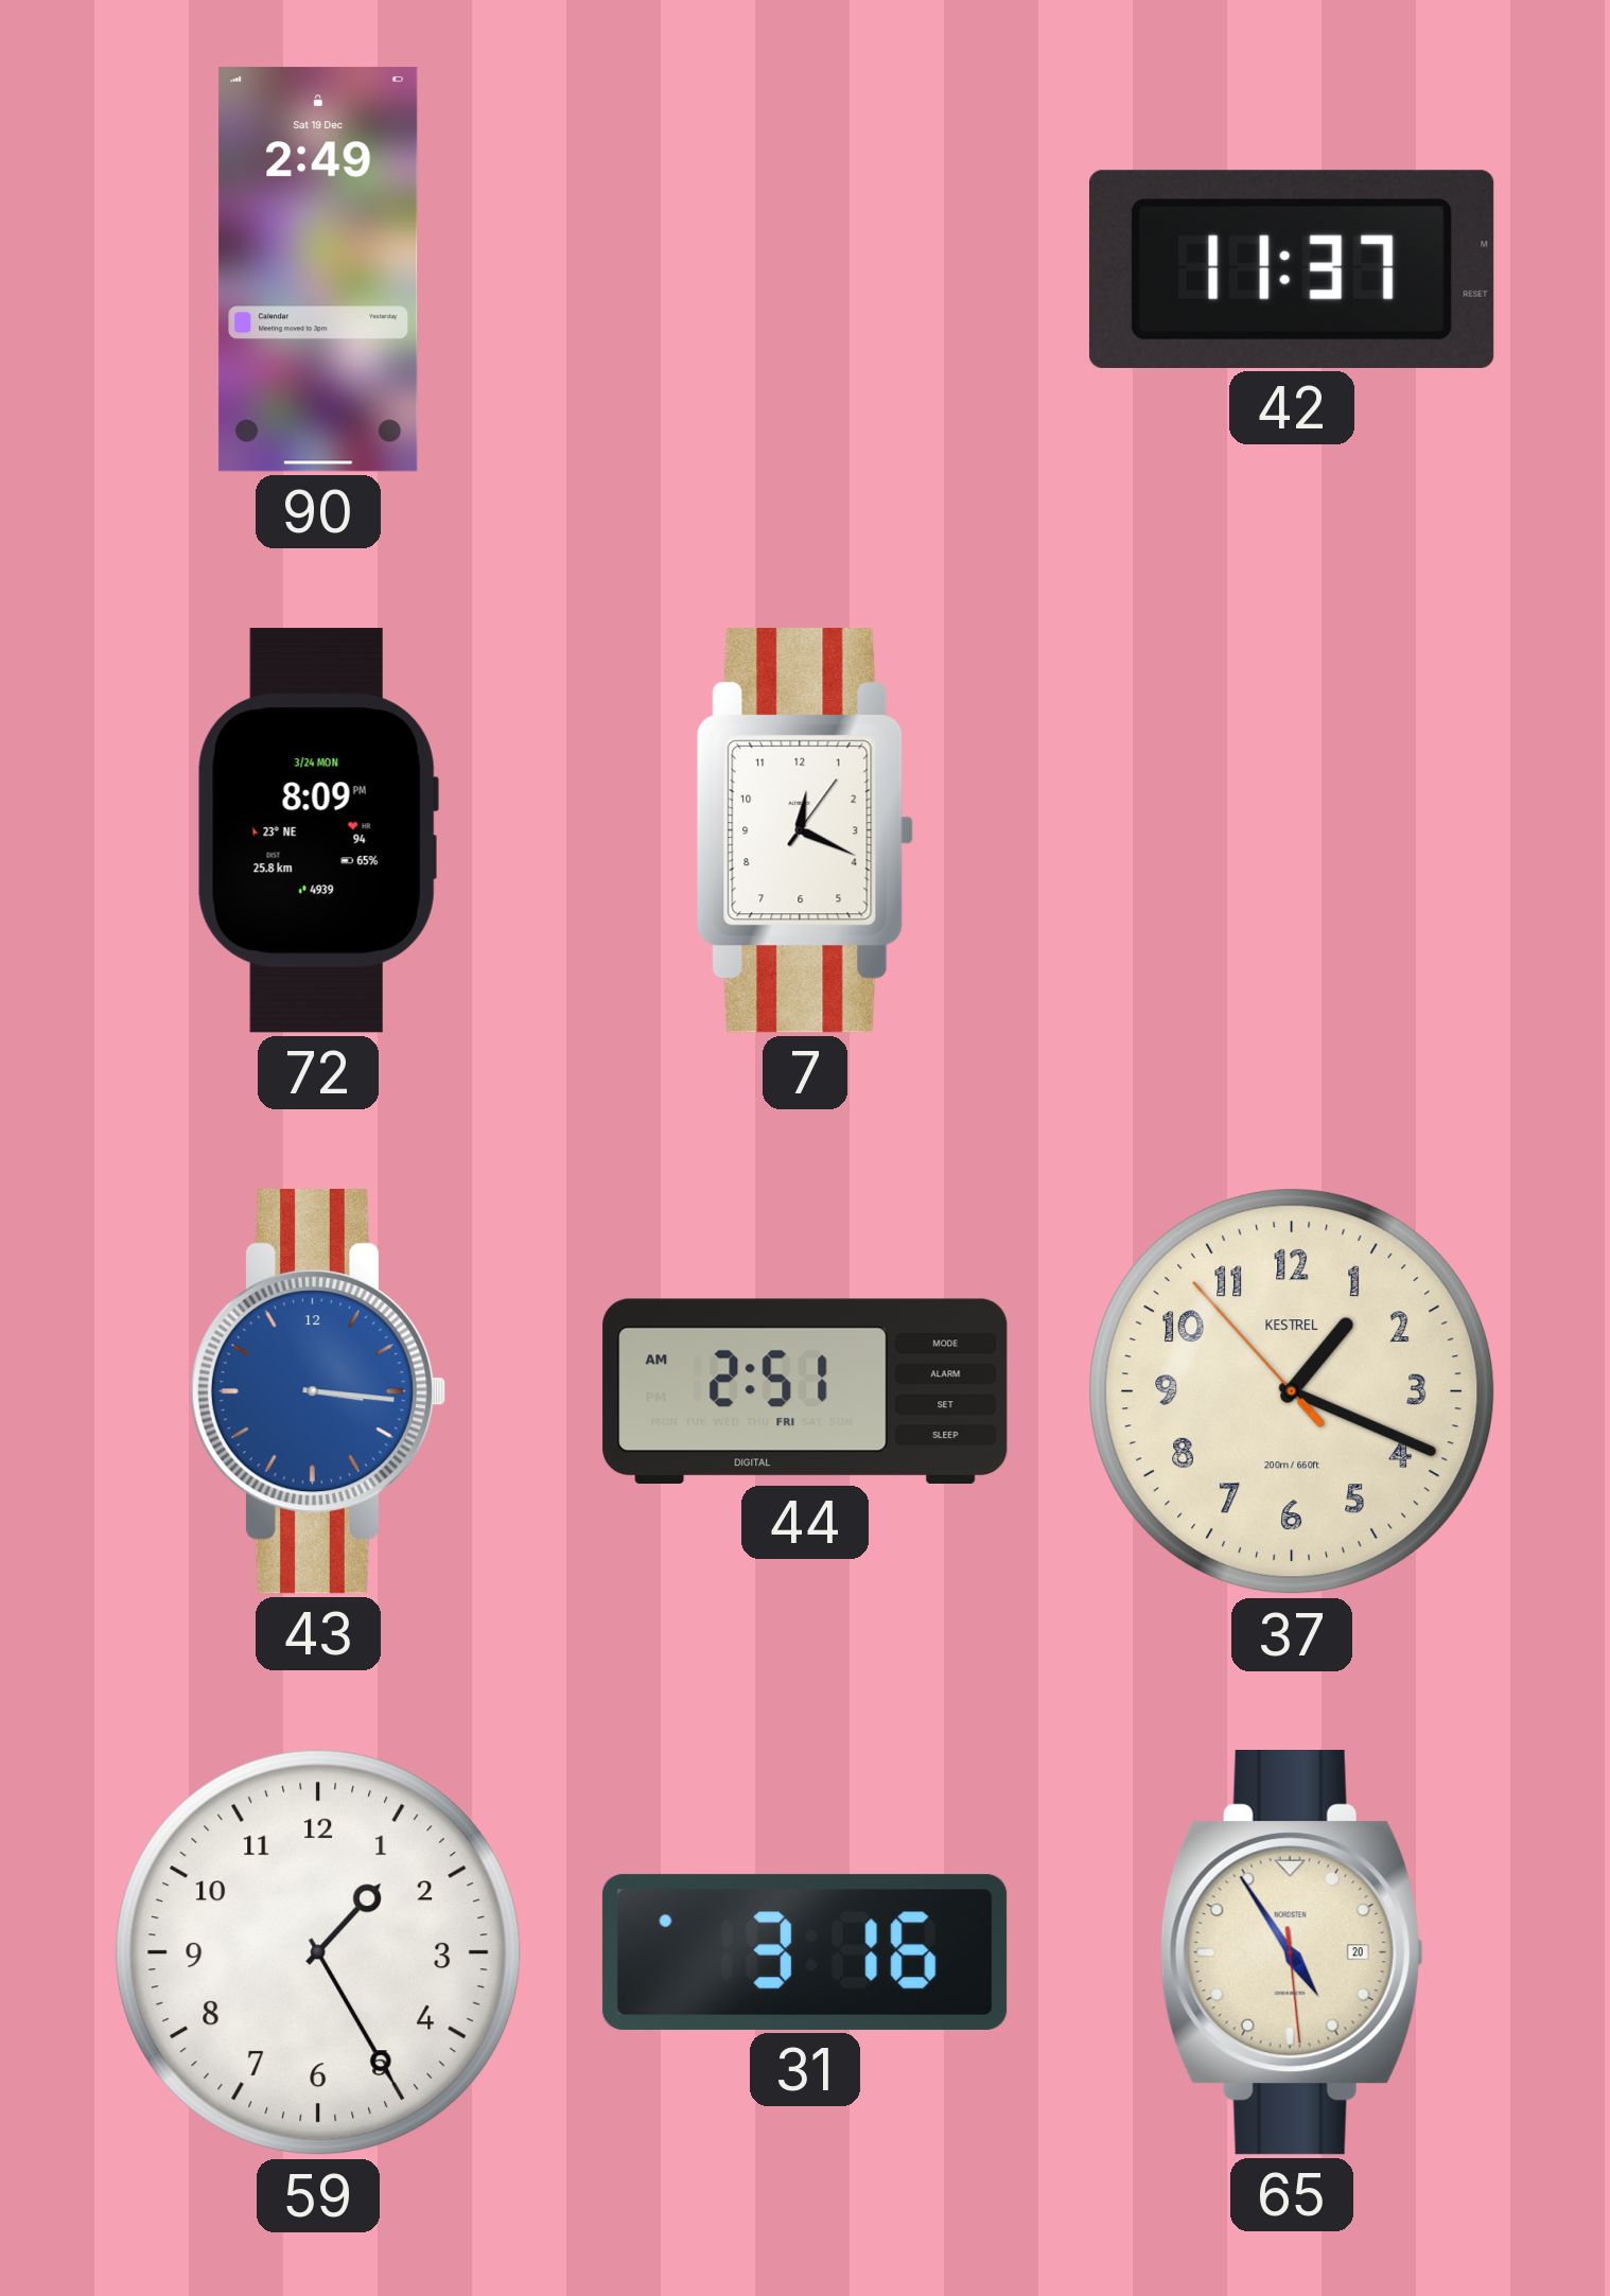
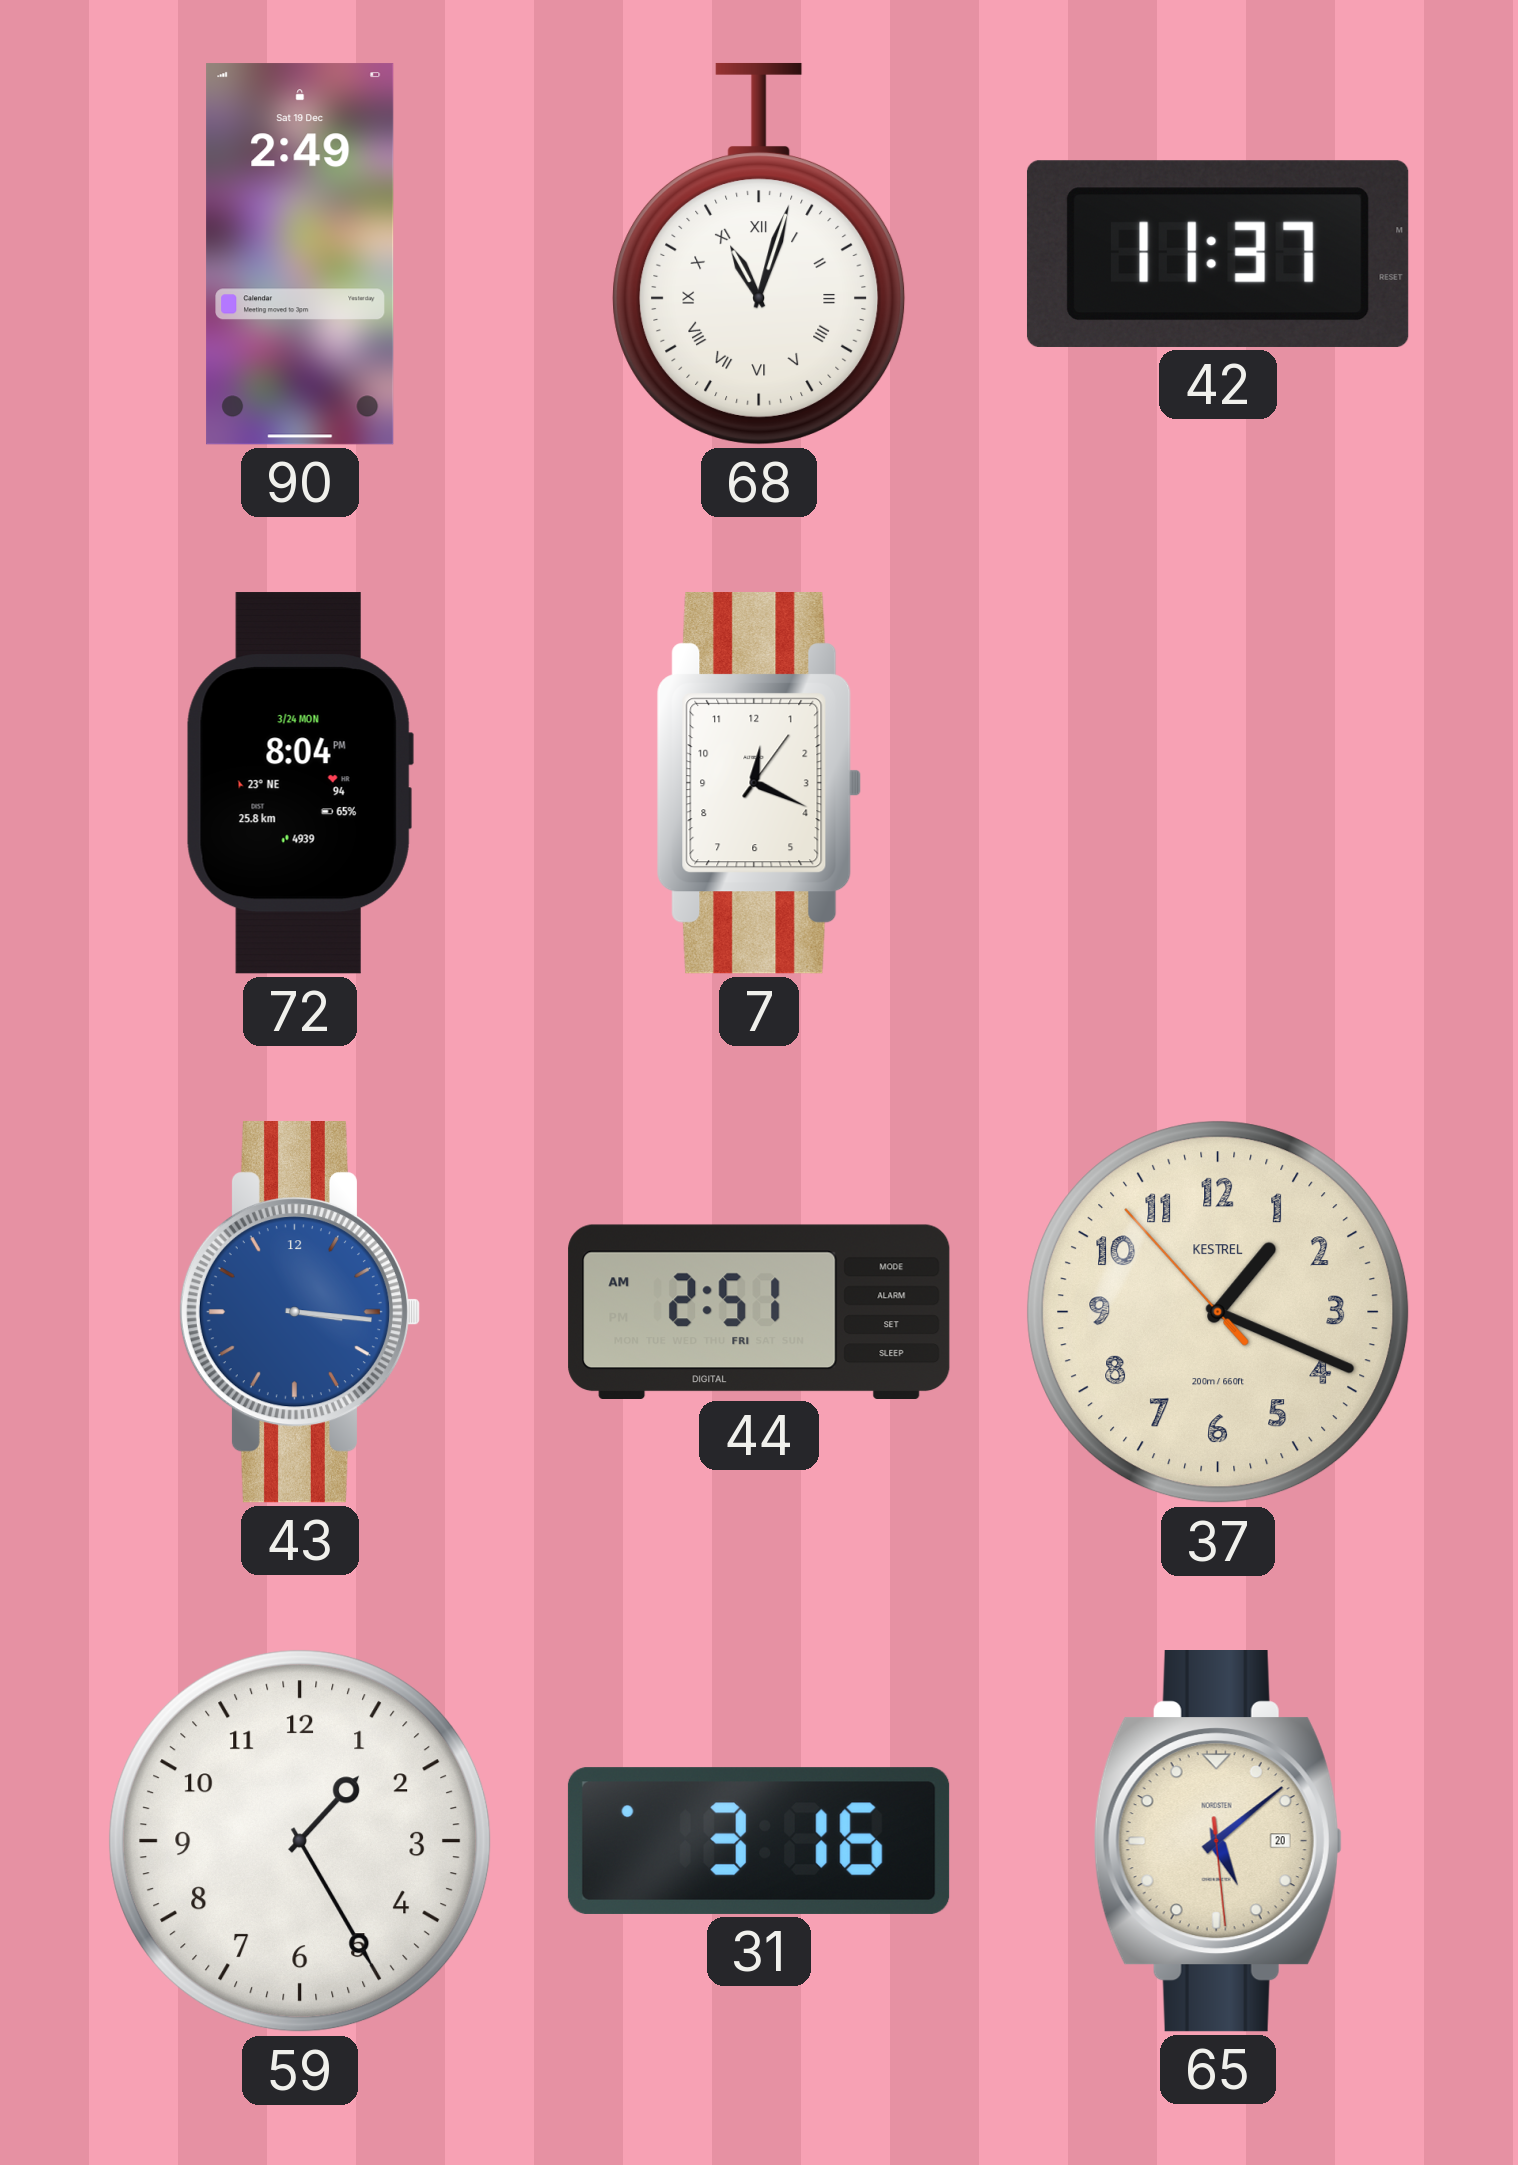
68: none -> 11:03 (759, 254)
72: 8:09 -> 8:04 (300, 783)
65: 4:54 -> 5:08 (1218, 1842)
